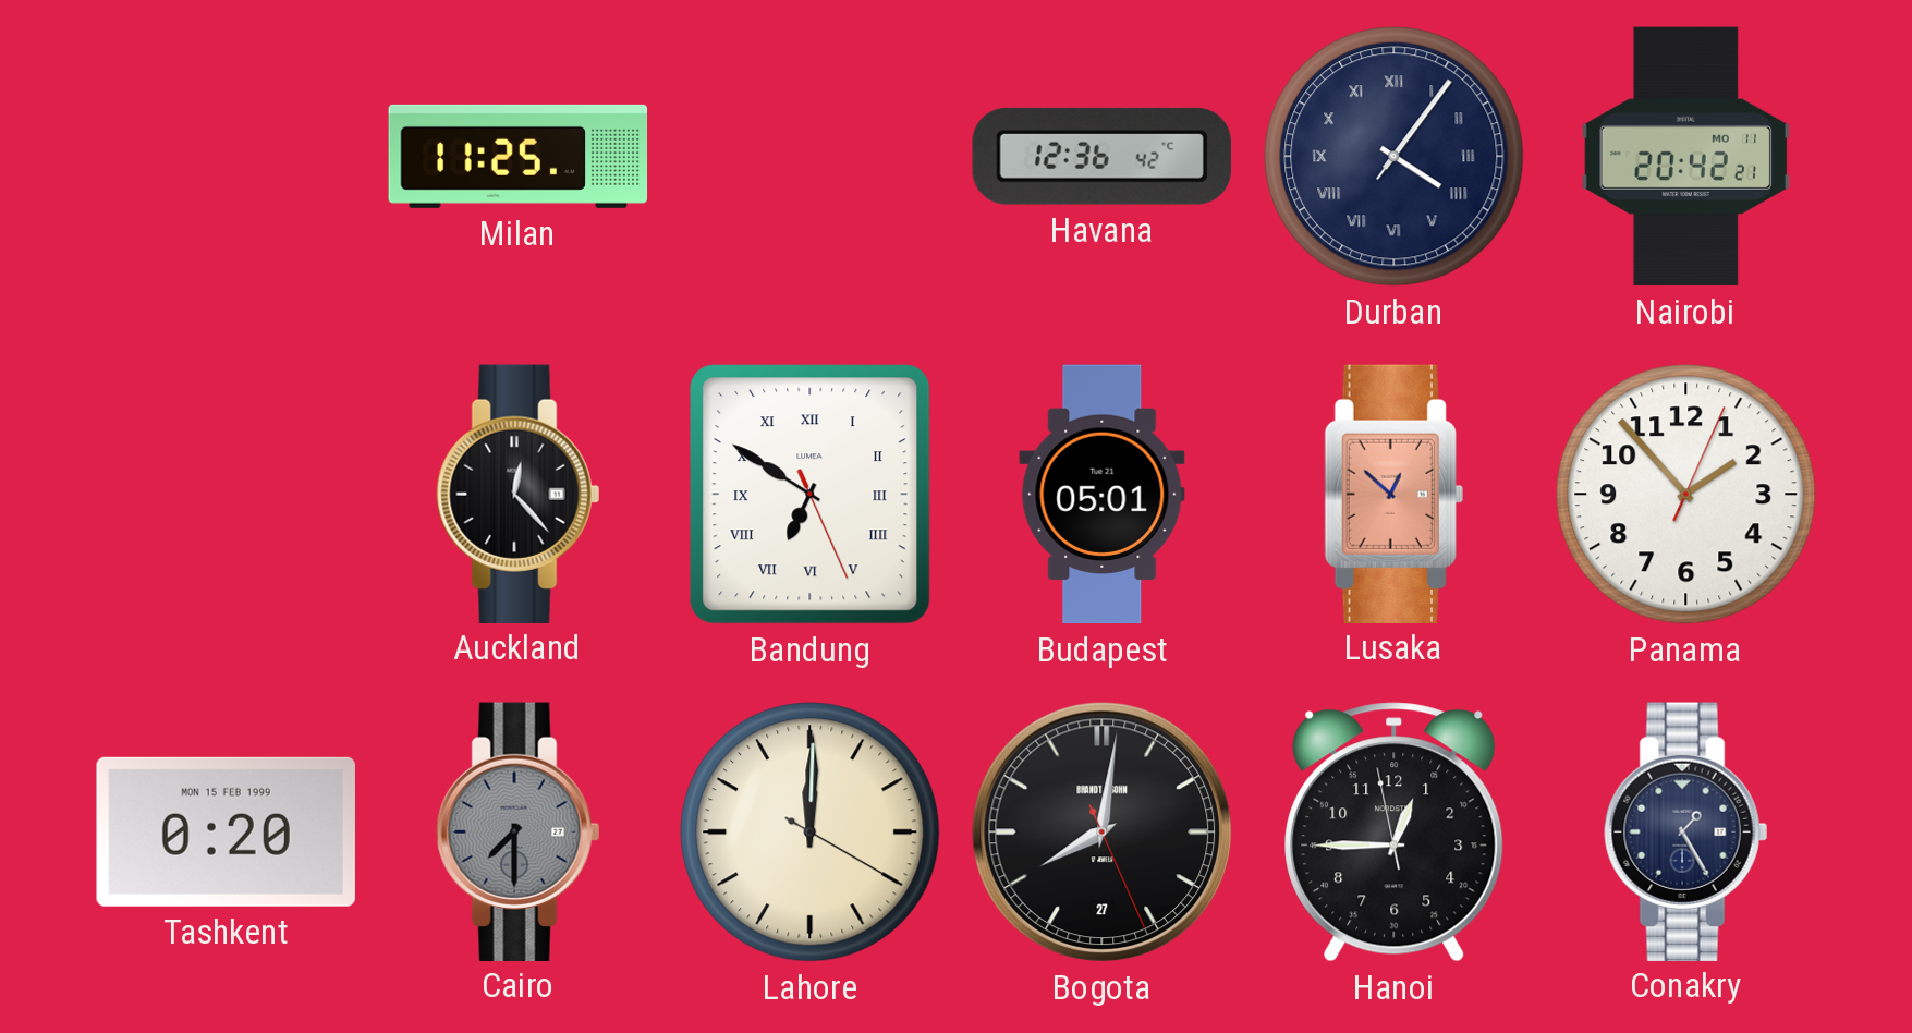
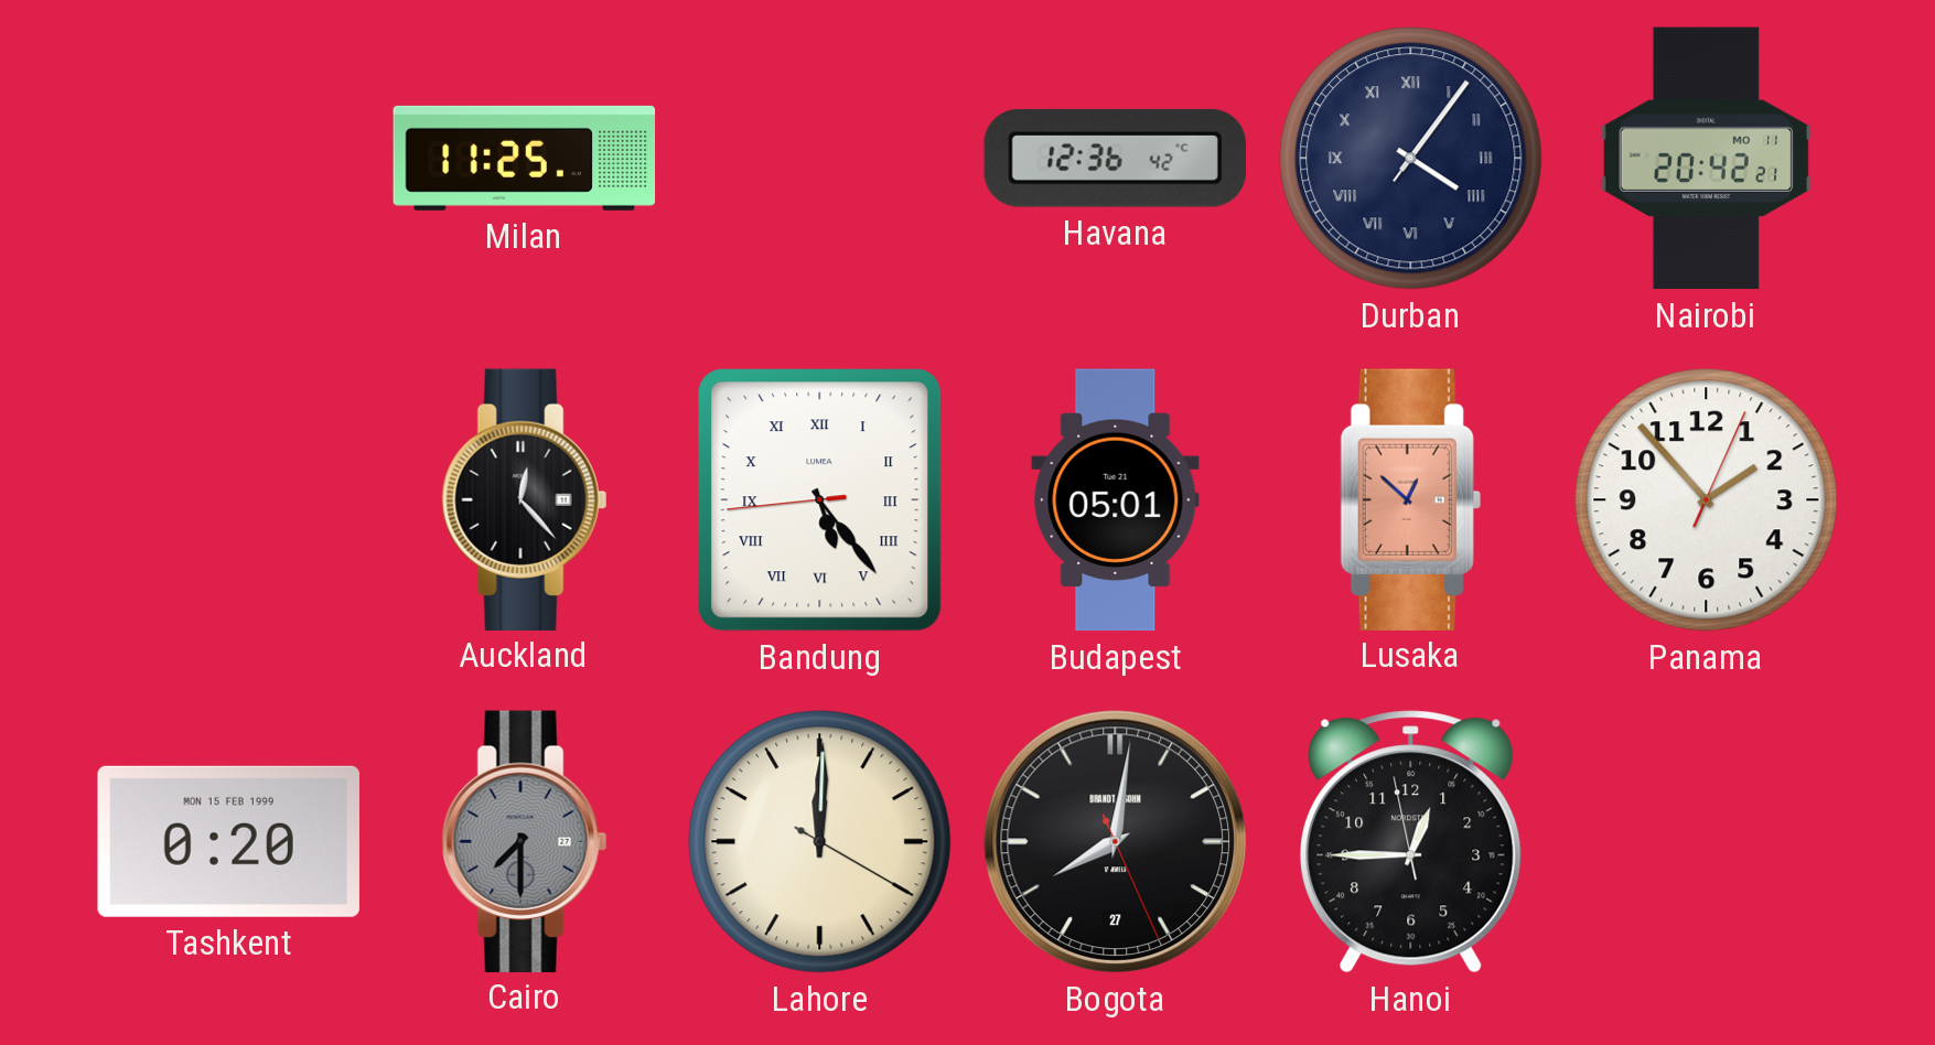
Bandung: 6:50 -> 5:23 (820, 500)
Conakry: 1:25 -> none (1686, 831)
